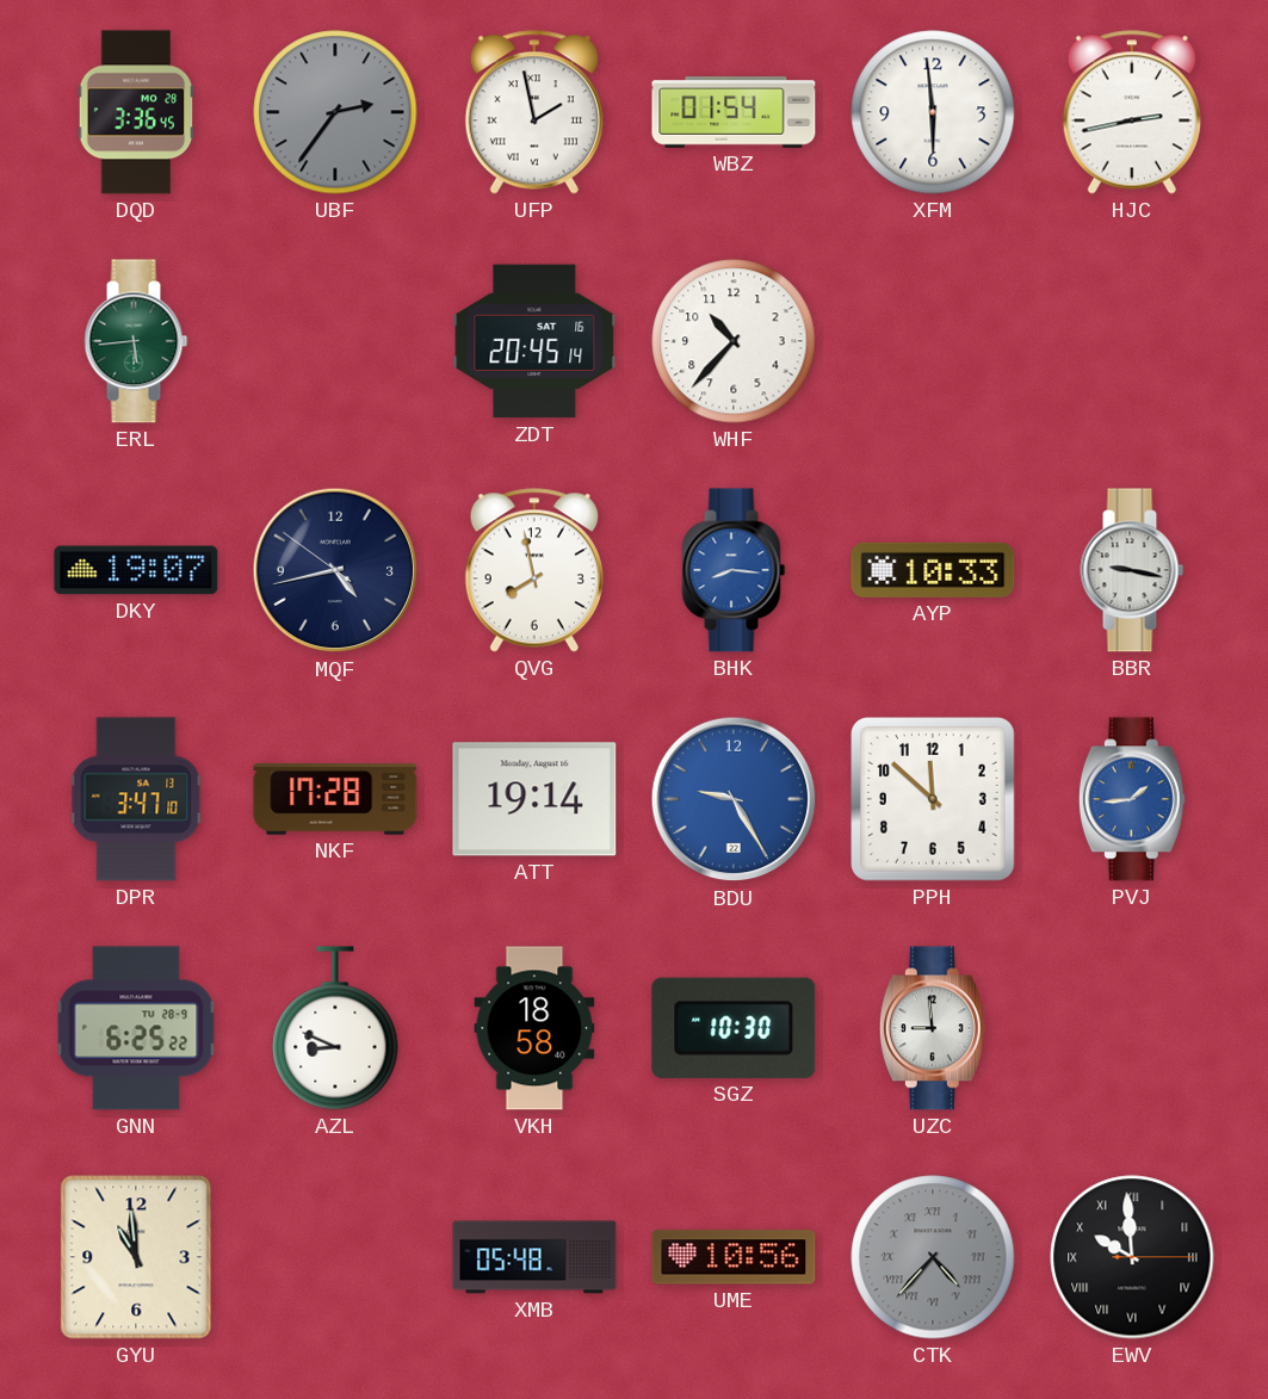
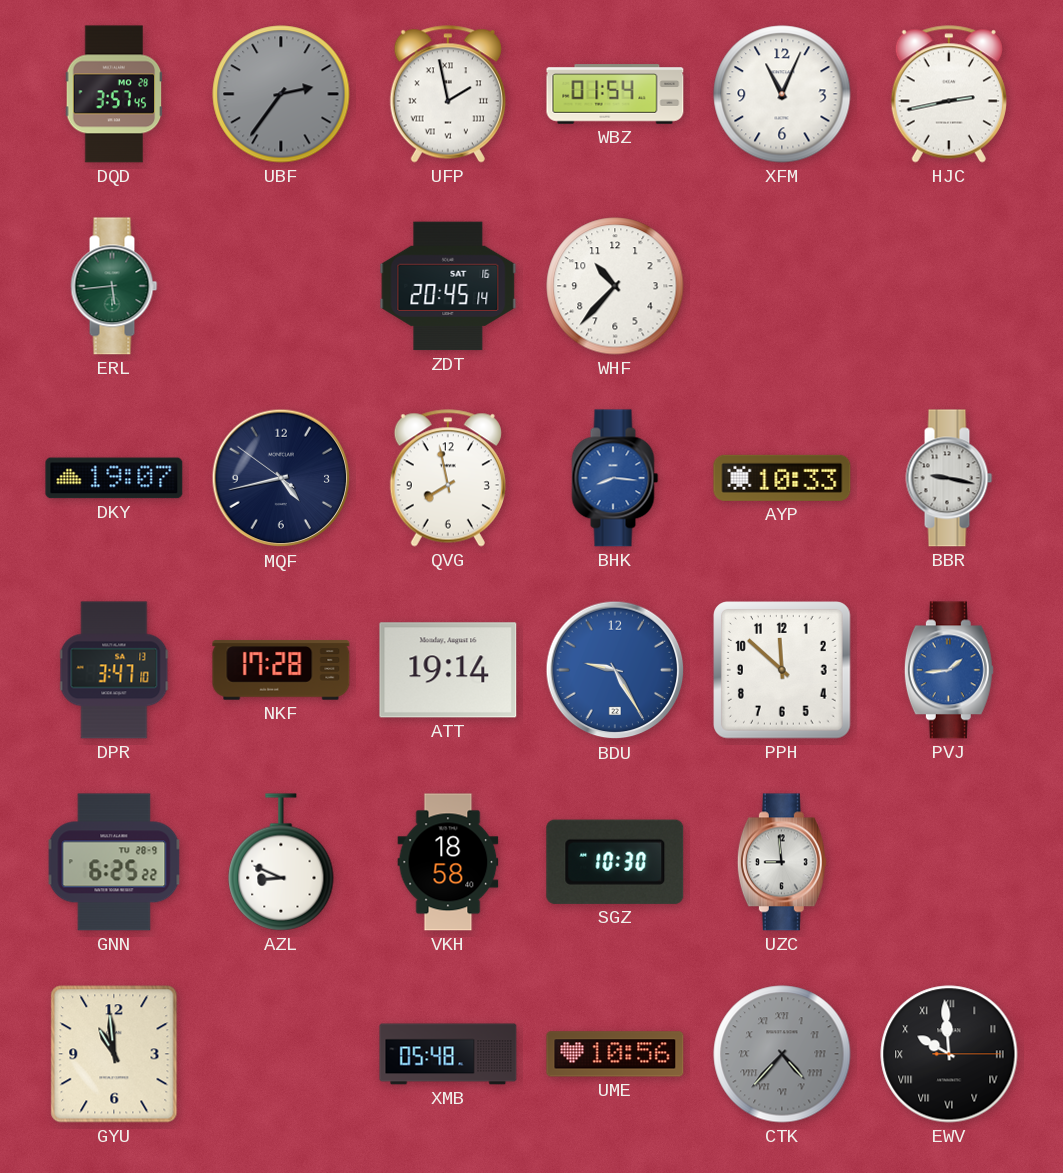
DQD: 3:36 -> 3:57 (114, 94)
XFM: 5:59 -> 11:04 (782, 94)
